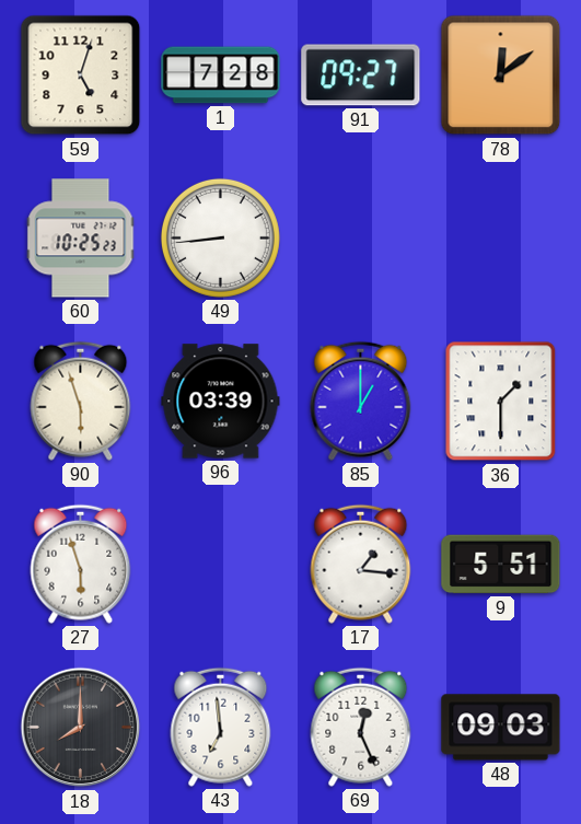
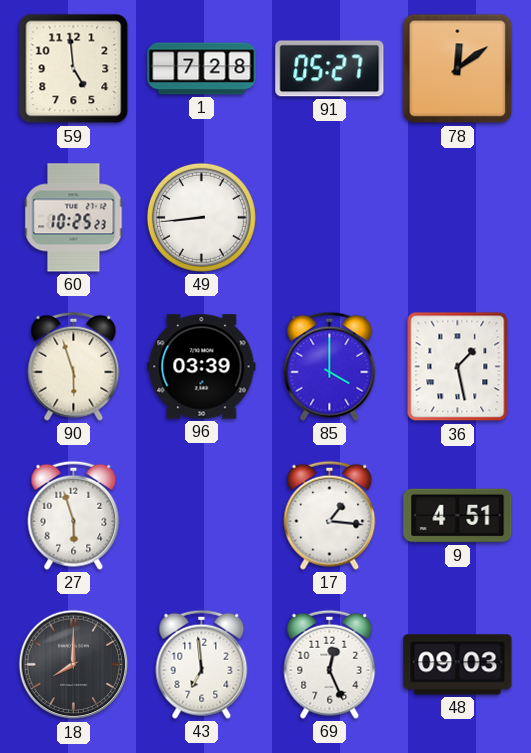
59: 5:03 -> 4:59 (74, 69)
91: 09:27 -> 05:27 (330, 69)
85: 1:00 -> 4:00 (330, 366)
36: 1:30 -> 1:28 (458, 367)
9: 5:51 -> 4:51 (458, 516)
